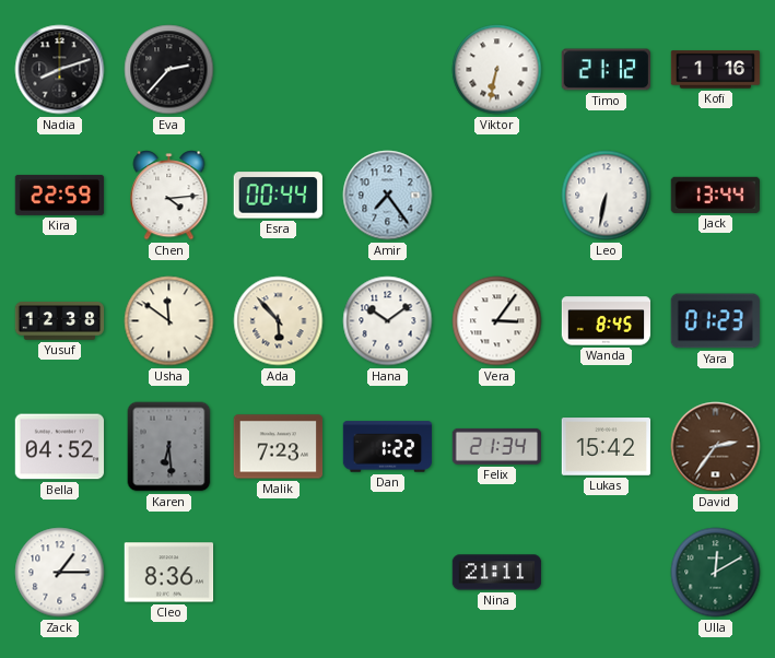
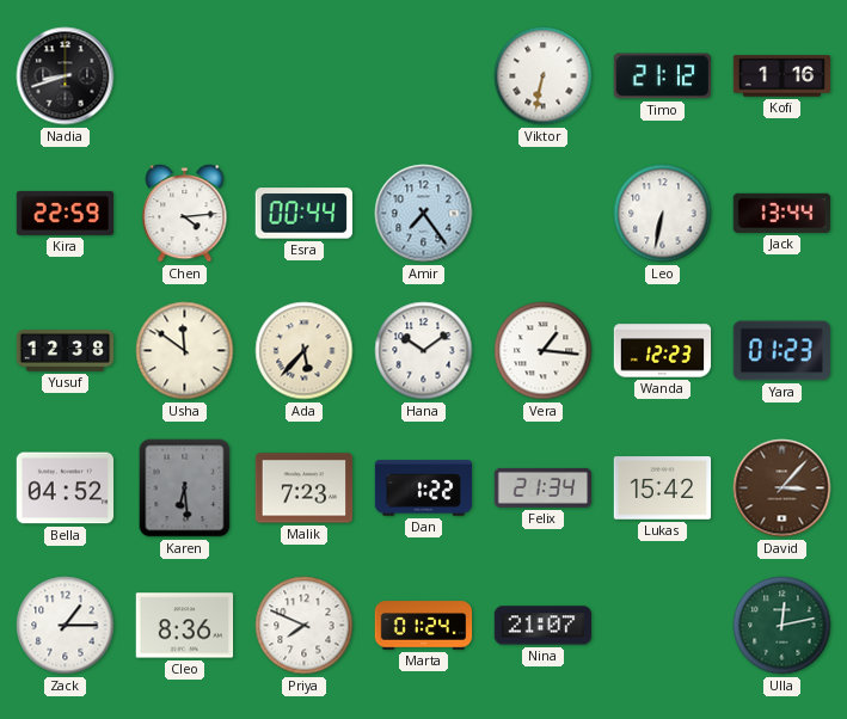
Nadia: 8:12 -> 8:42 (66, 76)
Eva: 2:37 -> none (169, 70)
Ada: 5:53 -> 5:37 (305, 351)
Vera: 3:06 -> 1:16 (544, 351)
Wanda: 8:45 -> 12:23 (663, 351)
David: 2:36 -> 3:07 (782, 488)
Priya: none -> 7:49 (305, 626)
Marta: none -> 01:24 (424, 626)
Nina: 21:11 -> 21:07 (544, 626)
Ulla: 12:10 -> 12:13 (782, 626)
